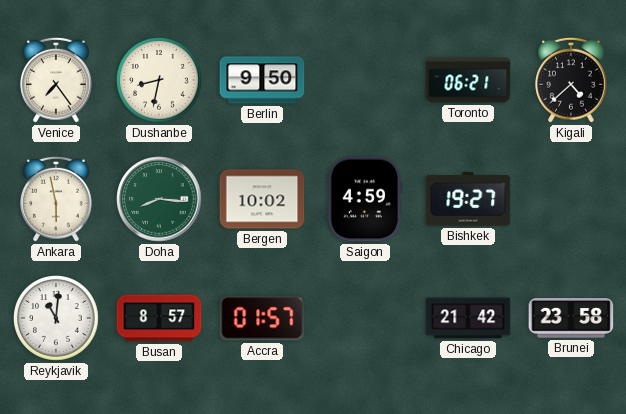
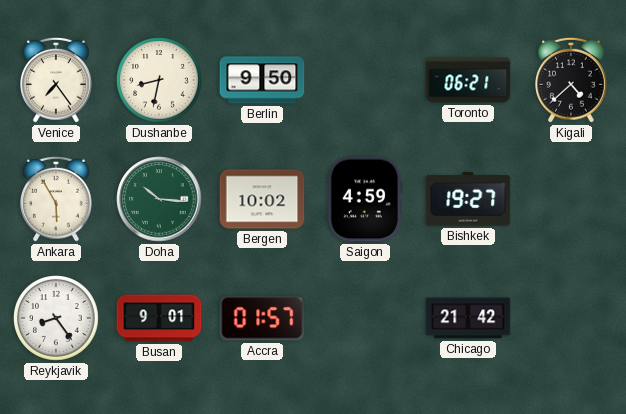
Ankara: 5:58 -> 5:55 (57, 199)
Doha: 8:16 -> 10:16 (159, 199)
Reykjavik: 11:01 -> 8:24 (56, 318)
Busan: 8:57 -> 9:01 (159, 318)
Brunei: 23:58 -> none (571, 318)
